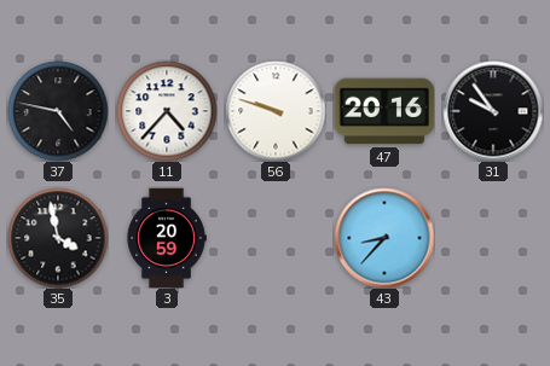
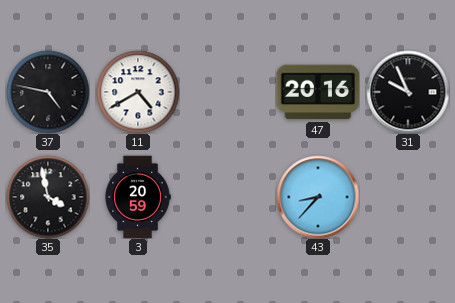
11: 4:37 -> 4:40 (138, 92)
56: 9:48 -> none (276, 111)
31: 9:54 -> 9:56 (408, 92)
